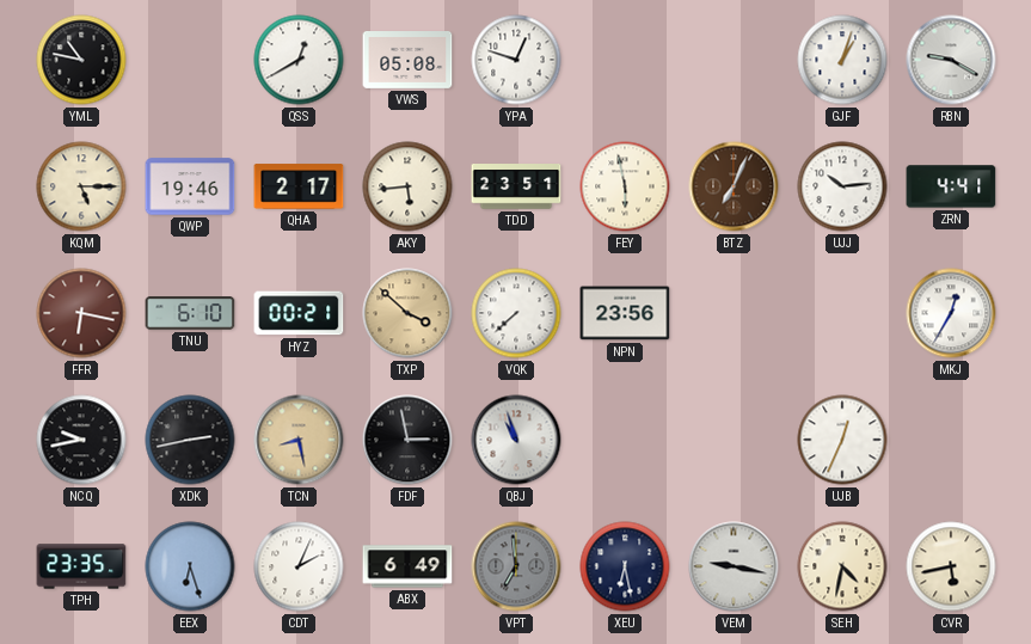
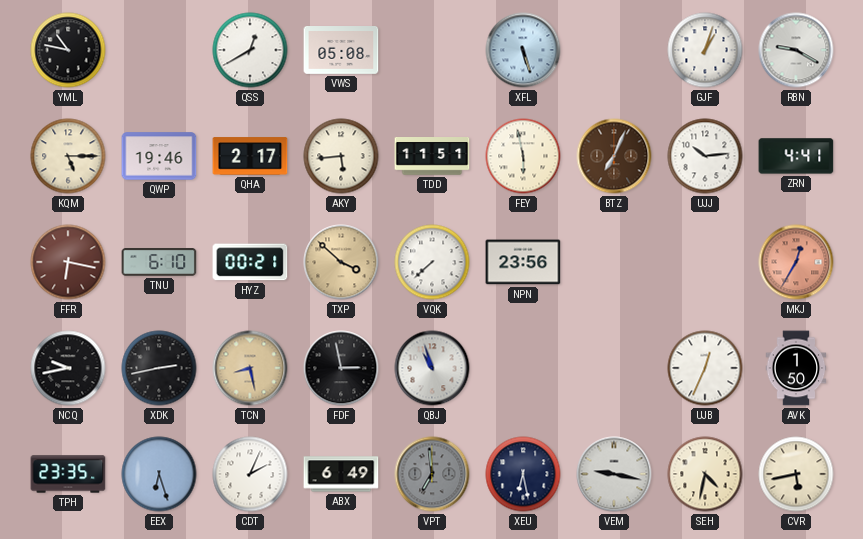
YPA: 12:48 -> none (516, 60)
XFL: none -> 5:27 (523, 50)
TDD: 23:51 -> 11:51 (432, 156)
MKJ dial: white -> salmon (796, 262)
AVK: none -> 1:50 (796, 368)
